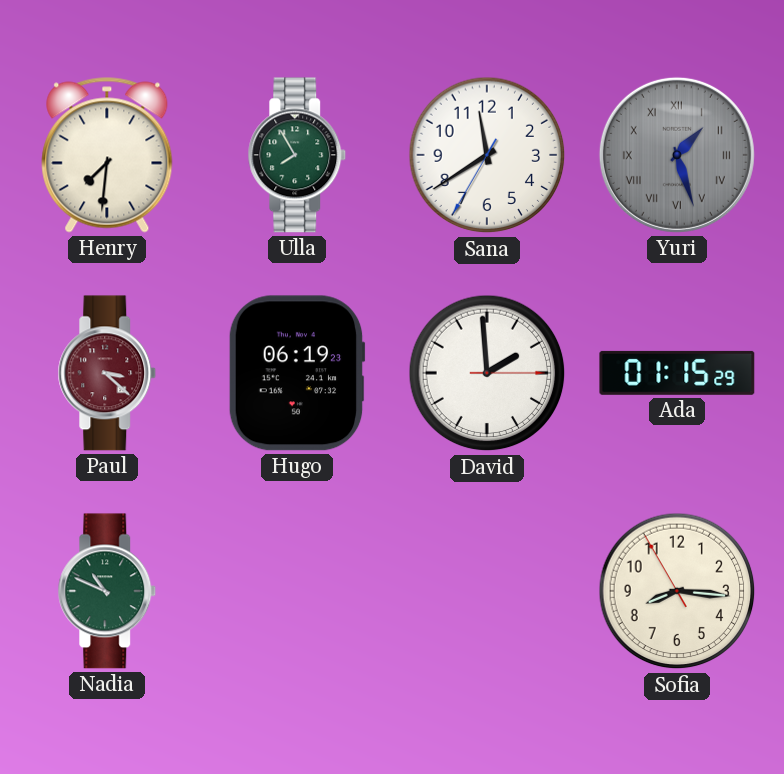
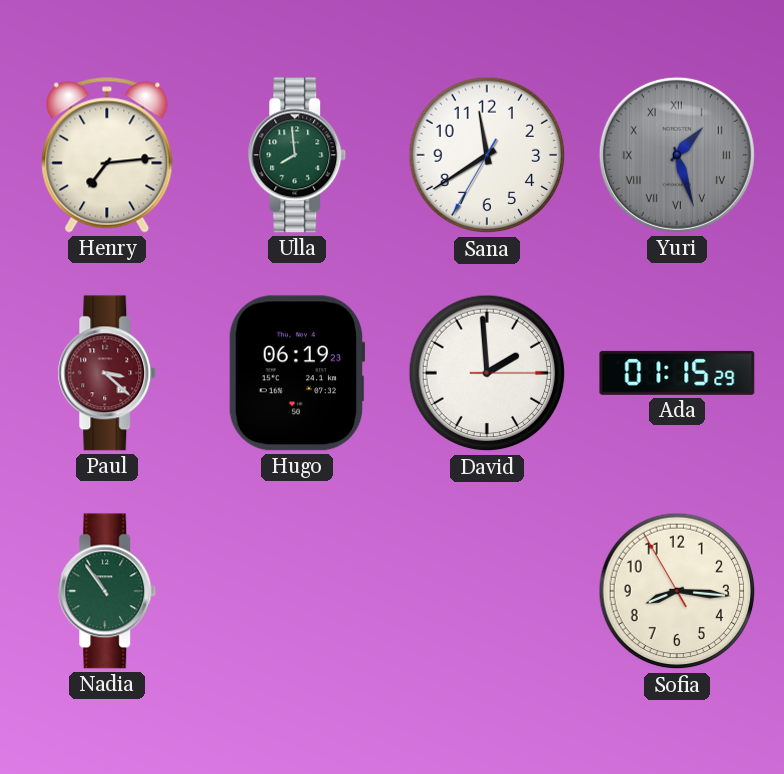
Henry: 7:31 -> 7:14 (107, 155)
Ulla: 7:55 -> 7:59 (297, 155)
Nadia: 10:49 -> 10:54 (107, 591)
